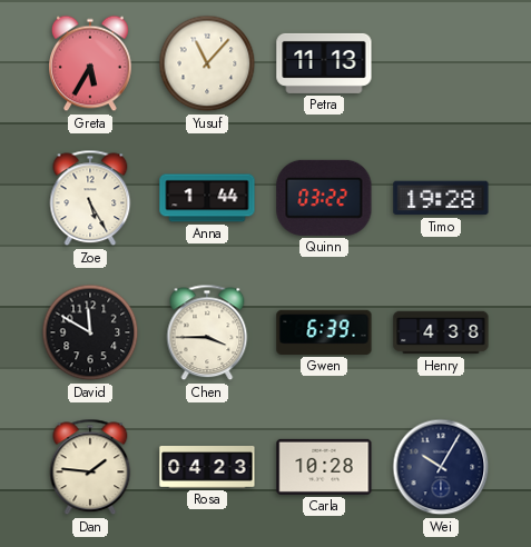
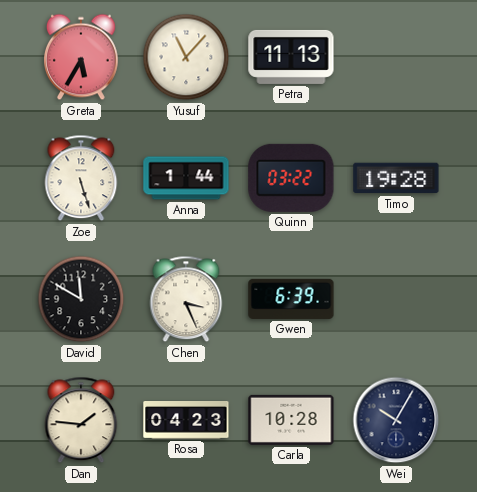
Zoe: 5:25 -> 5:27 (81, 178)
Chen: 3:45 -> 3:26 (186, 299)
Henry: 4:38 -> none (441, 332)
